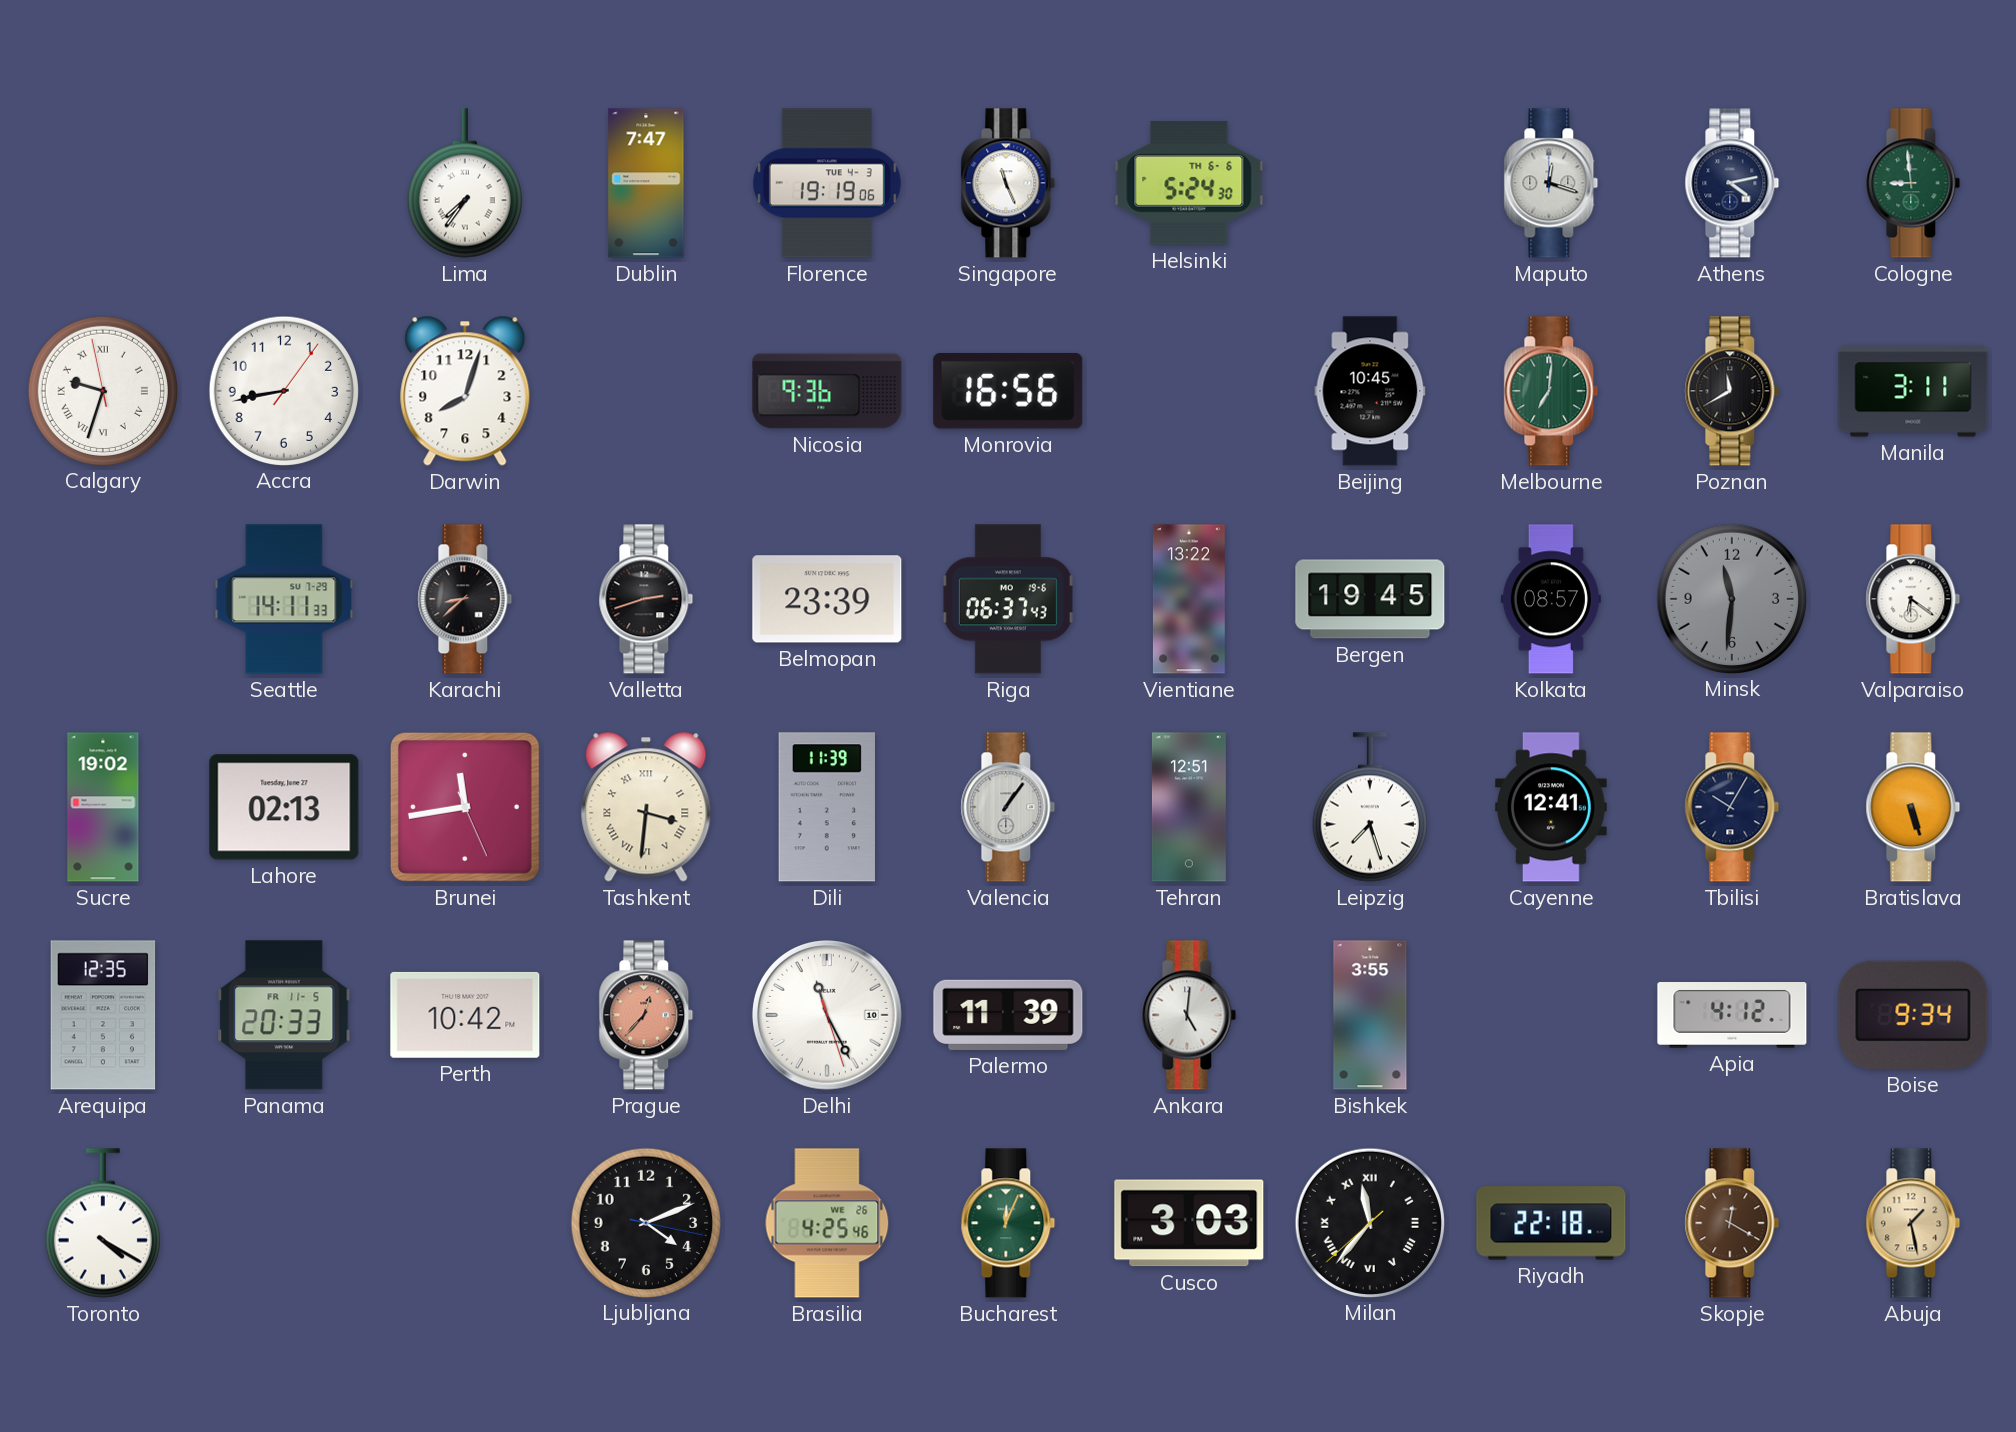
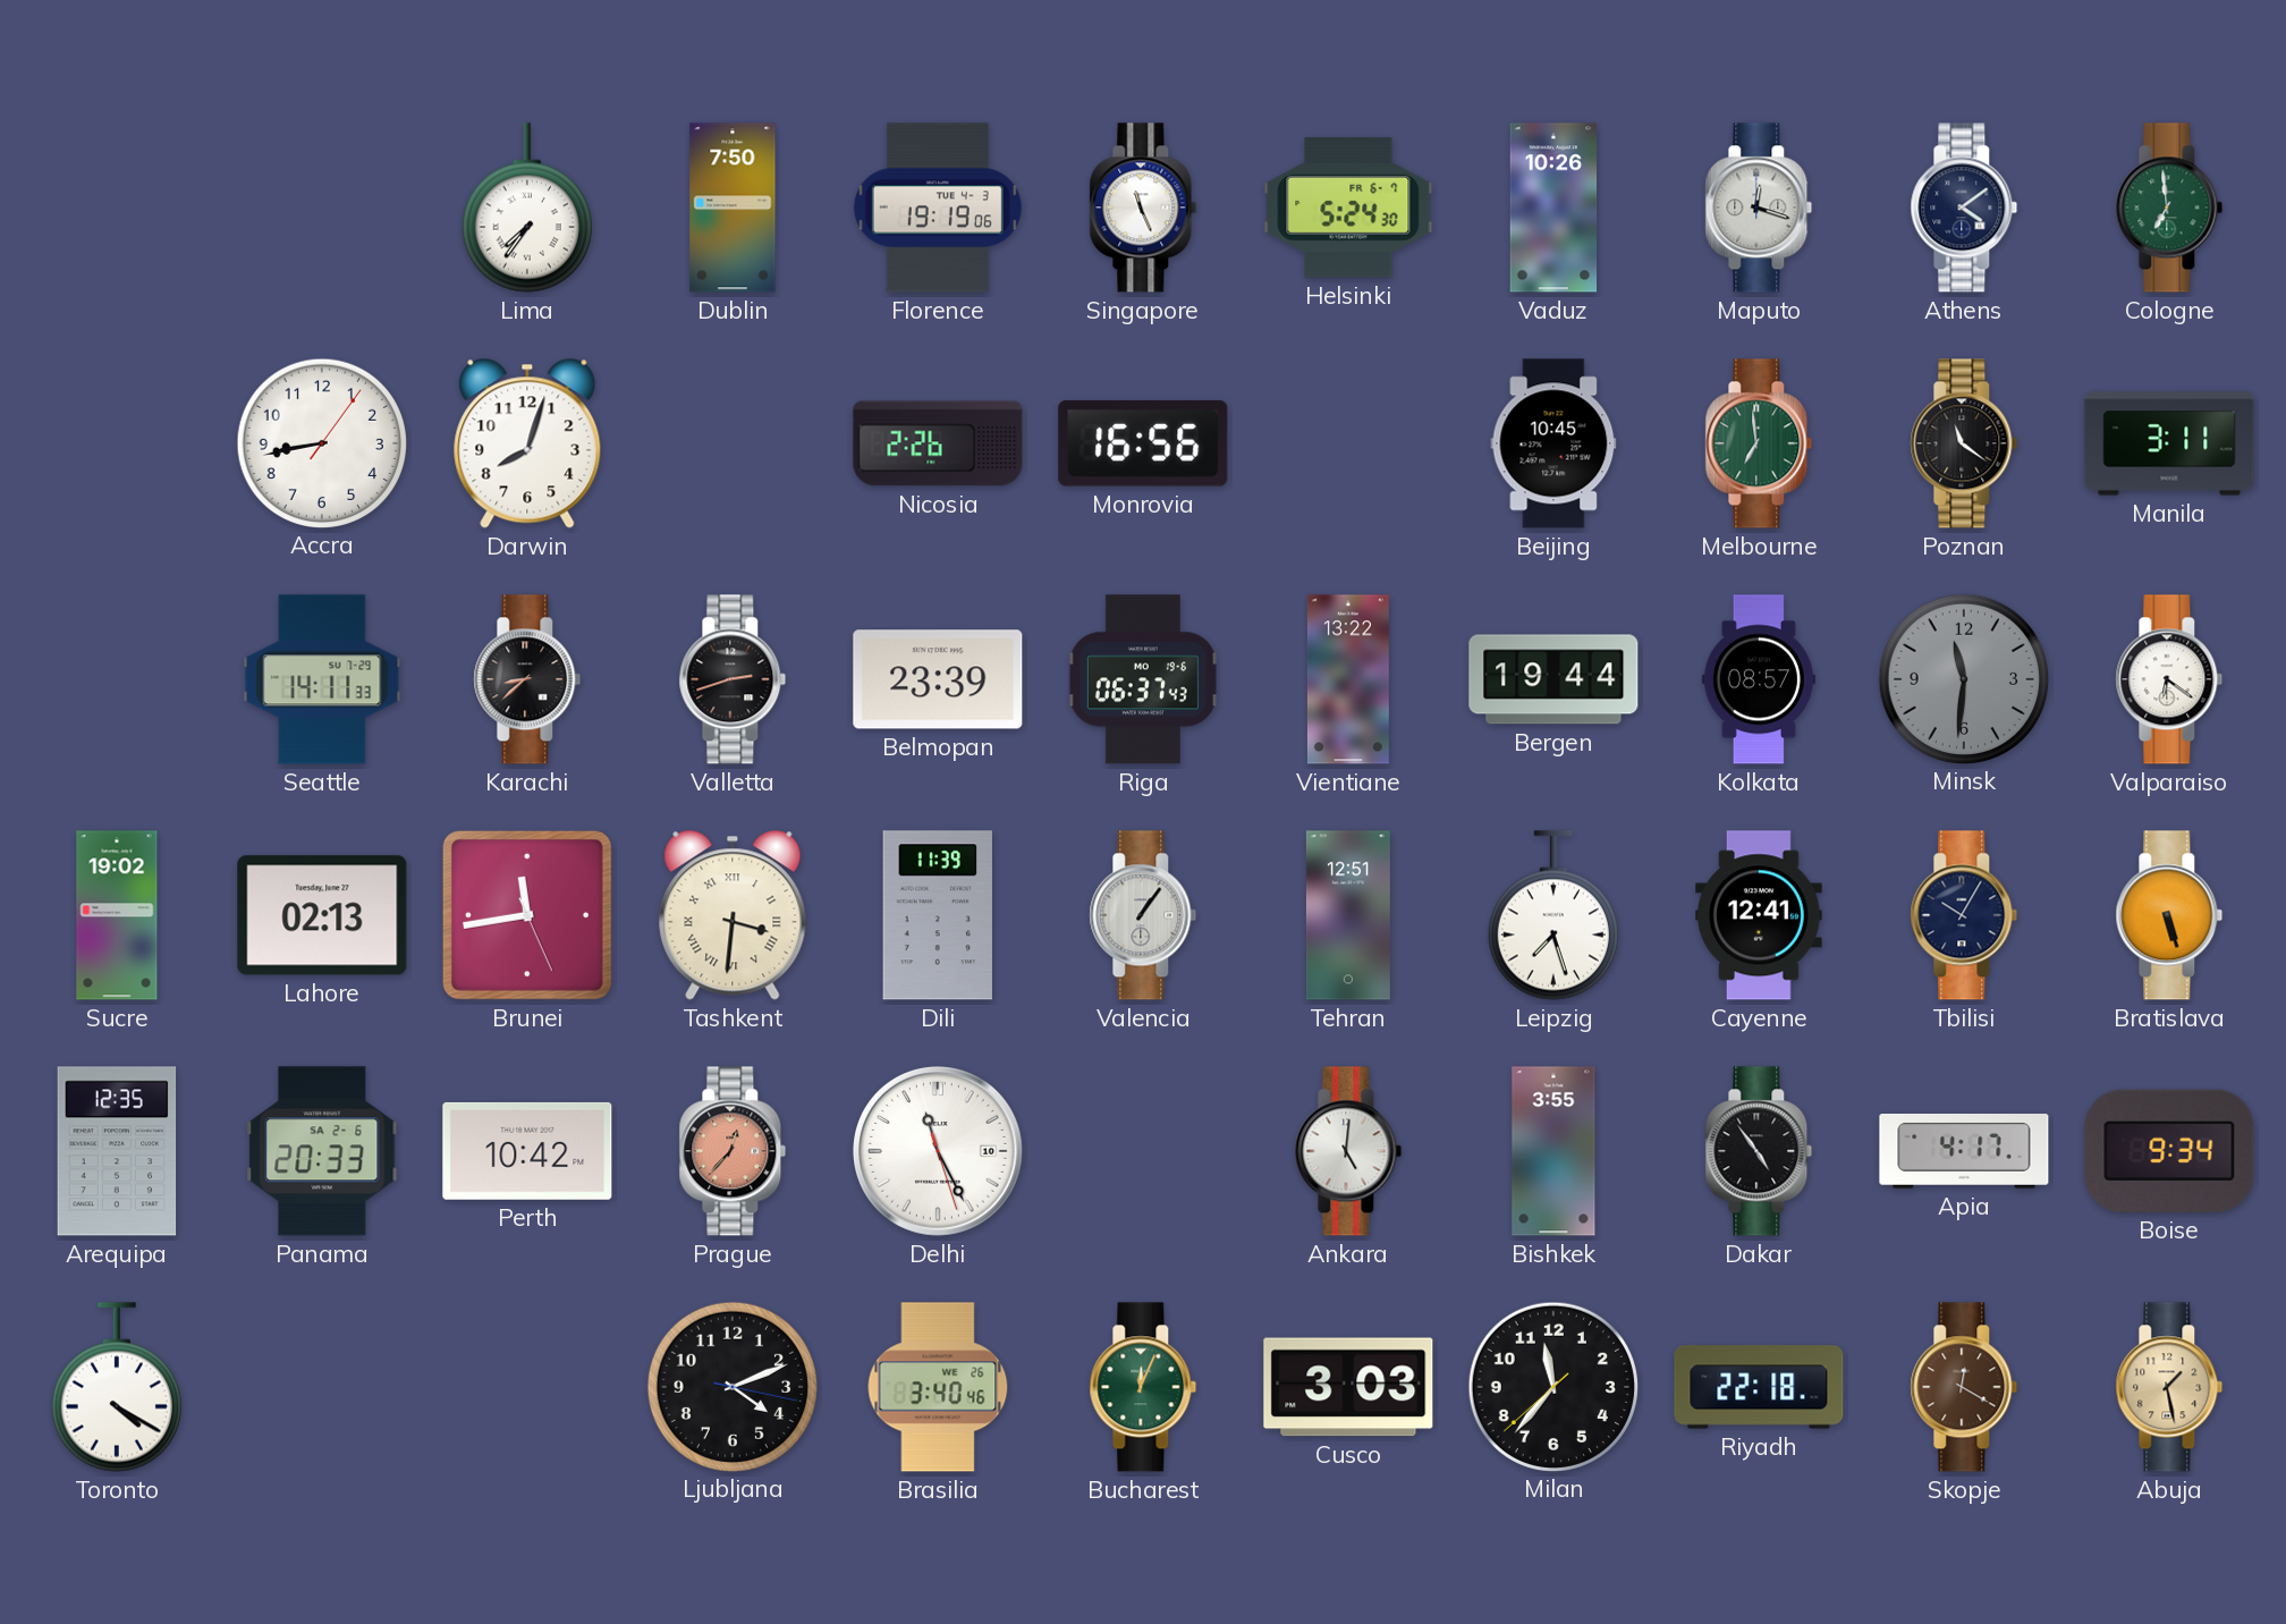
Dublin: 7:47 -> 7:50 (733, 208)
Helsinki date: TH 6-6 -> FR 6-7 (1348, 208)
Vaduz: none -> 10:26 (1553, 208)
Athens: 4:13 -> 4:09 (1964, 208)
Cologne: 8:59 -> 6:59 (2169, 208)
Calgary: 9:32 -> none (102, 390)
Nicosia: 9:36 -> 2:26 (938, 443)
Melbourne: 7:01 -> 6:59 (1759, 443)
Poznan: 11:40 -> 11:21 (1964, 443)
Bergen: 19:45 -> 19:44 (1553, 679)
Panama date: FR 11-5 -> SA 2-6 (322, 1151)
Palermo: 11:39 -> none (1008, 1015)
Dakar: none -> 4:54 (1759, 1151)
Apia: 4:12 -> 4:17 (1964, 1152)
Brasilia: 4:25 -> 3:40 (938, 1387)
Milan numerals: Roman -> Arabic (1552, 1386)
